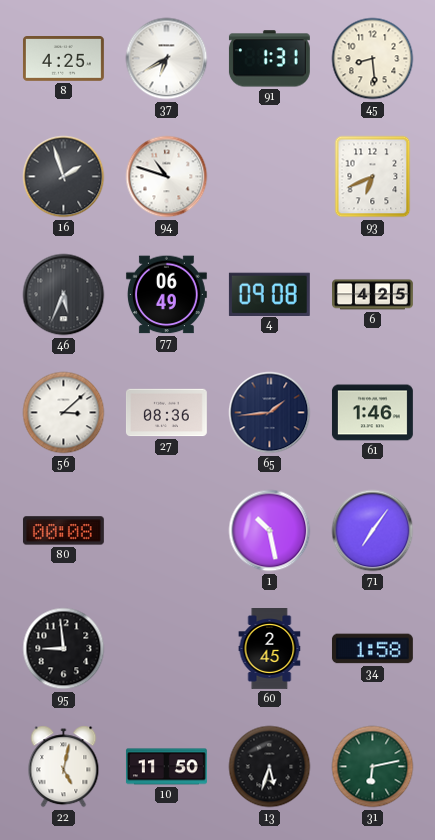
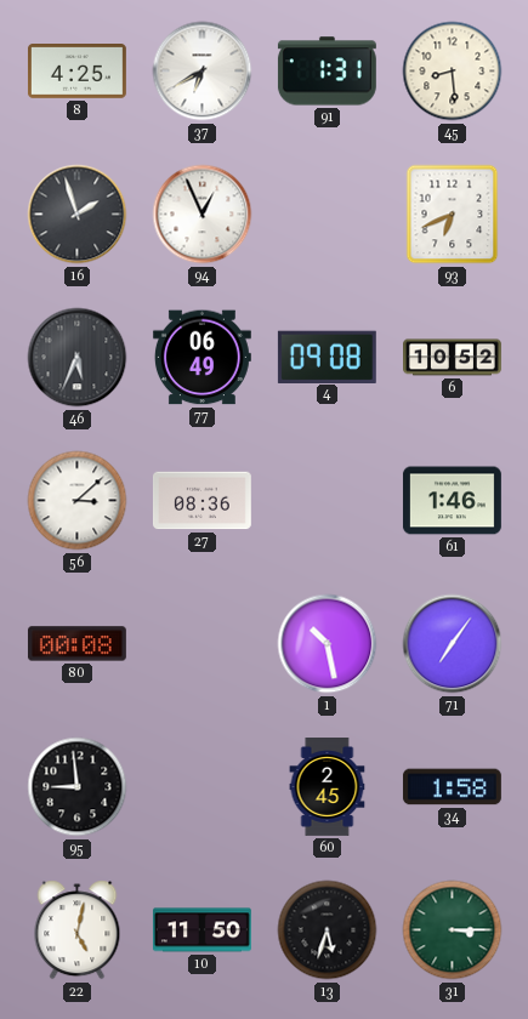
94: 10:48 -> 12:56 (203, 215)
6: 4:25 -> 10:52 (453, 358)
65: 1:44 -> none (270, 413)
31: 6:13 -> 3:15 (453, 930)
